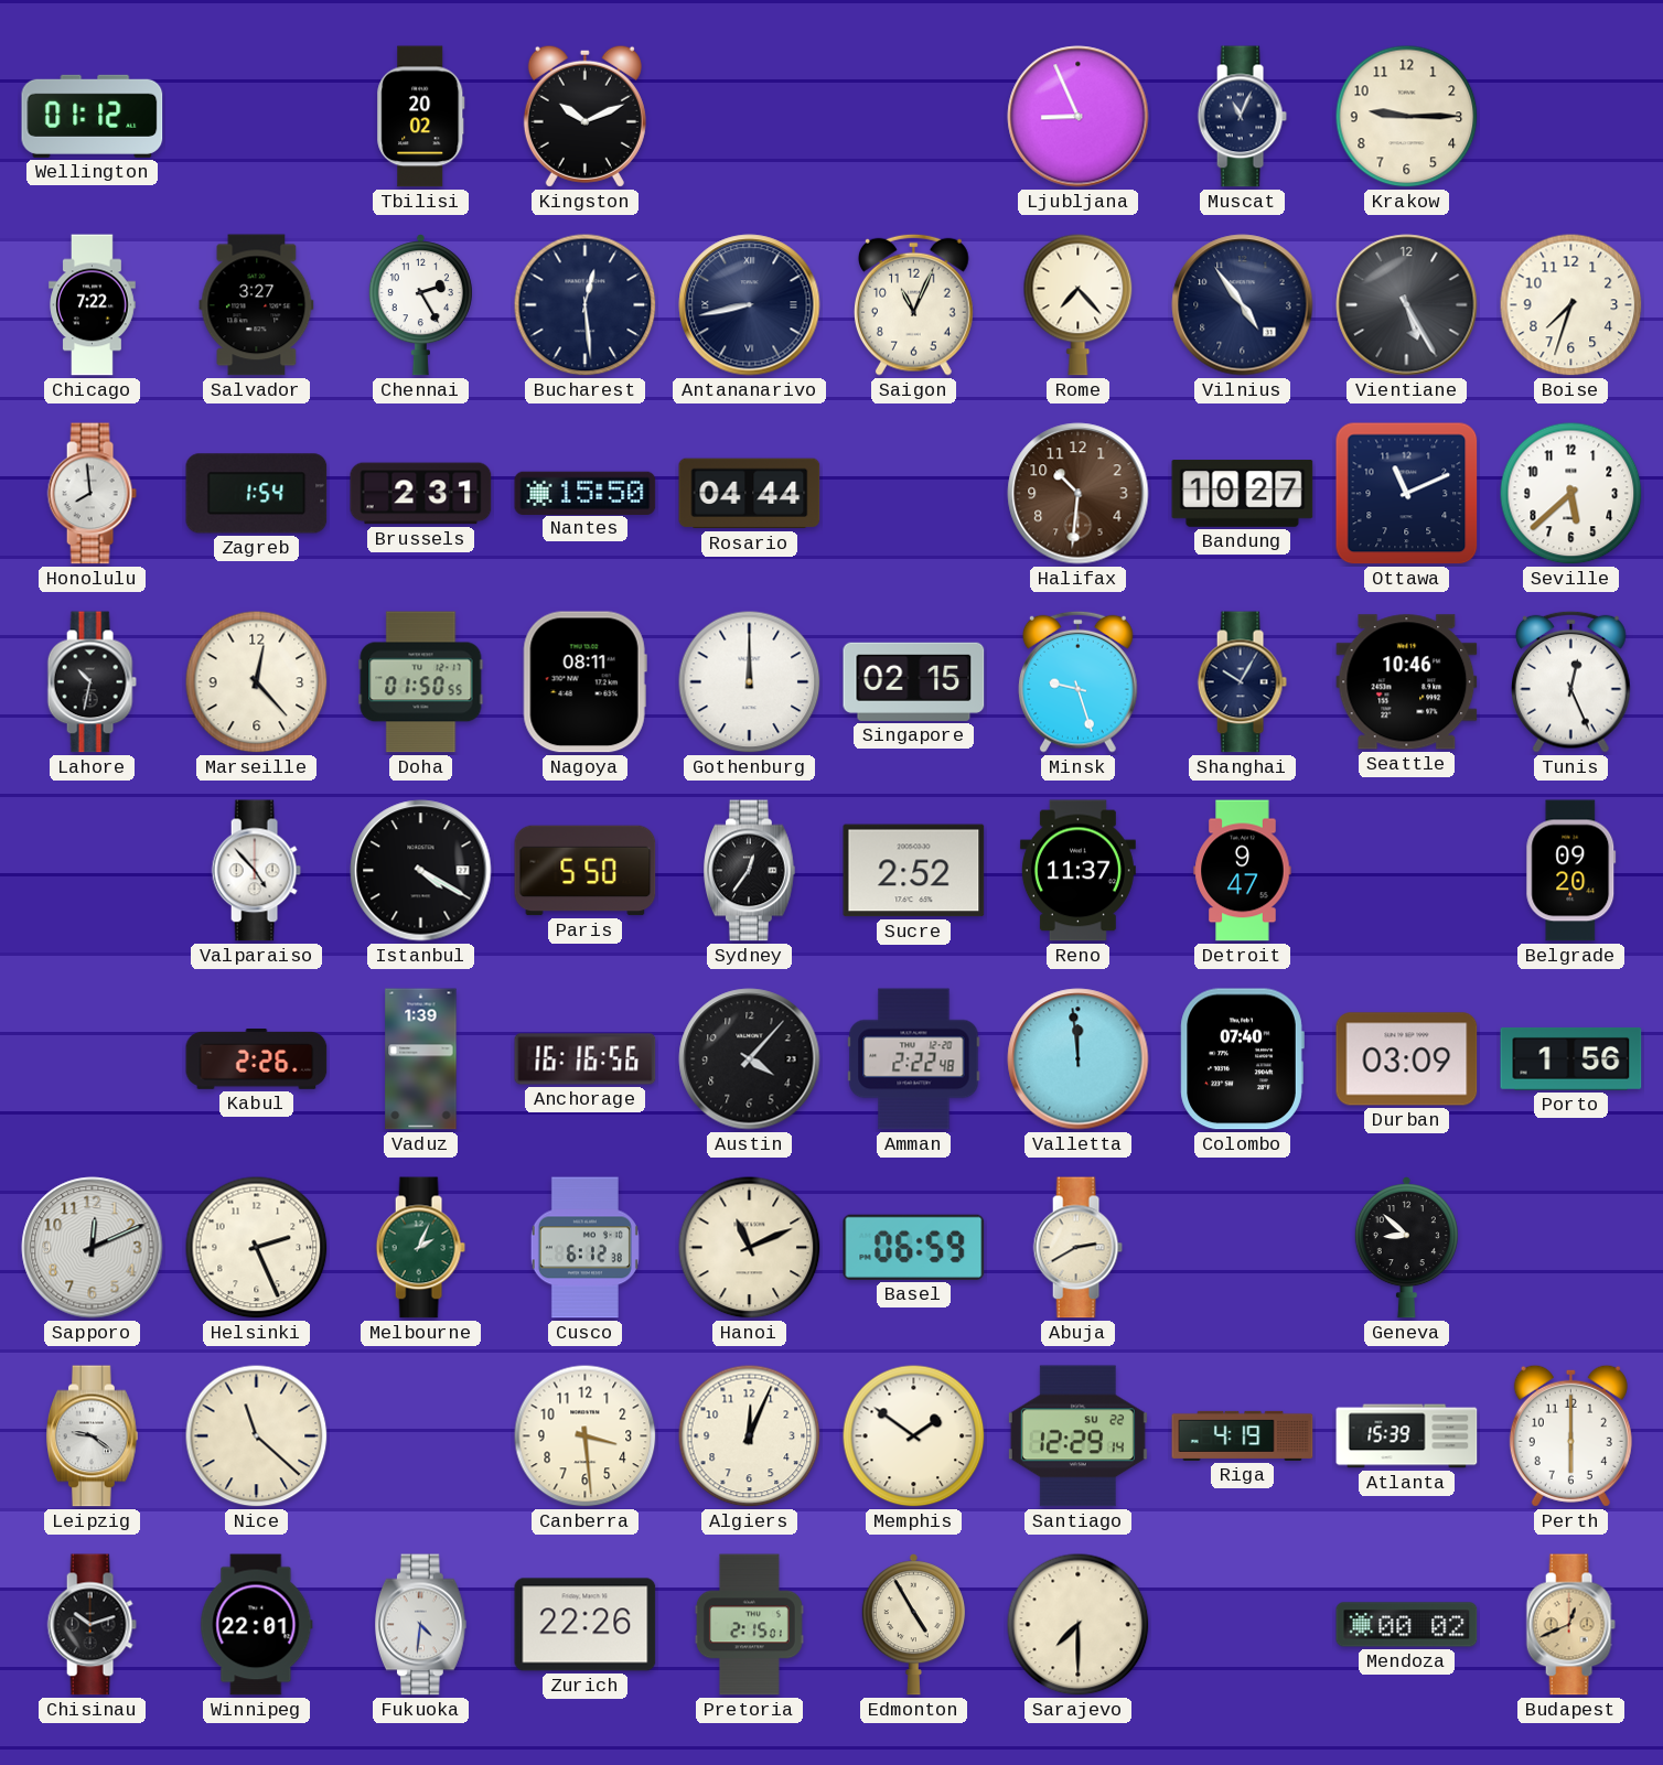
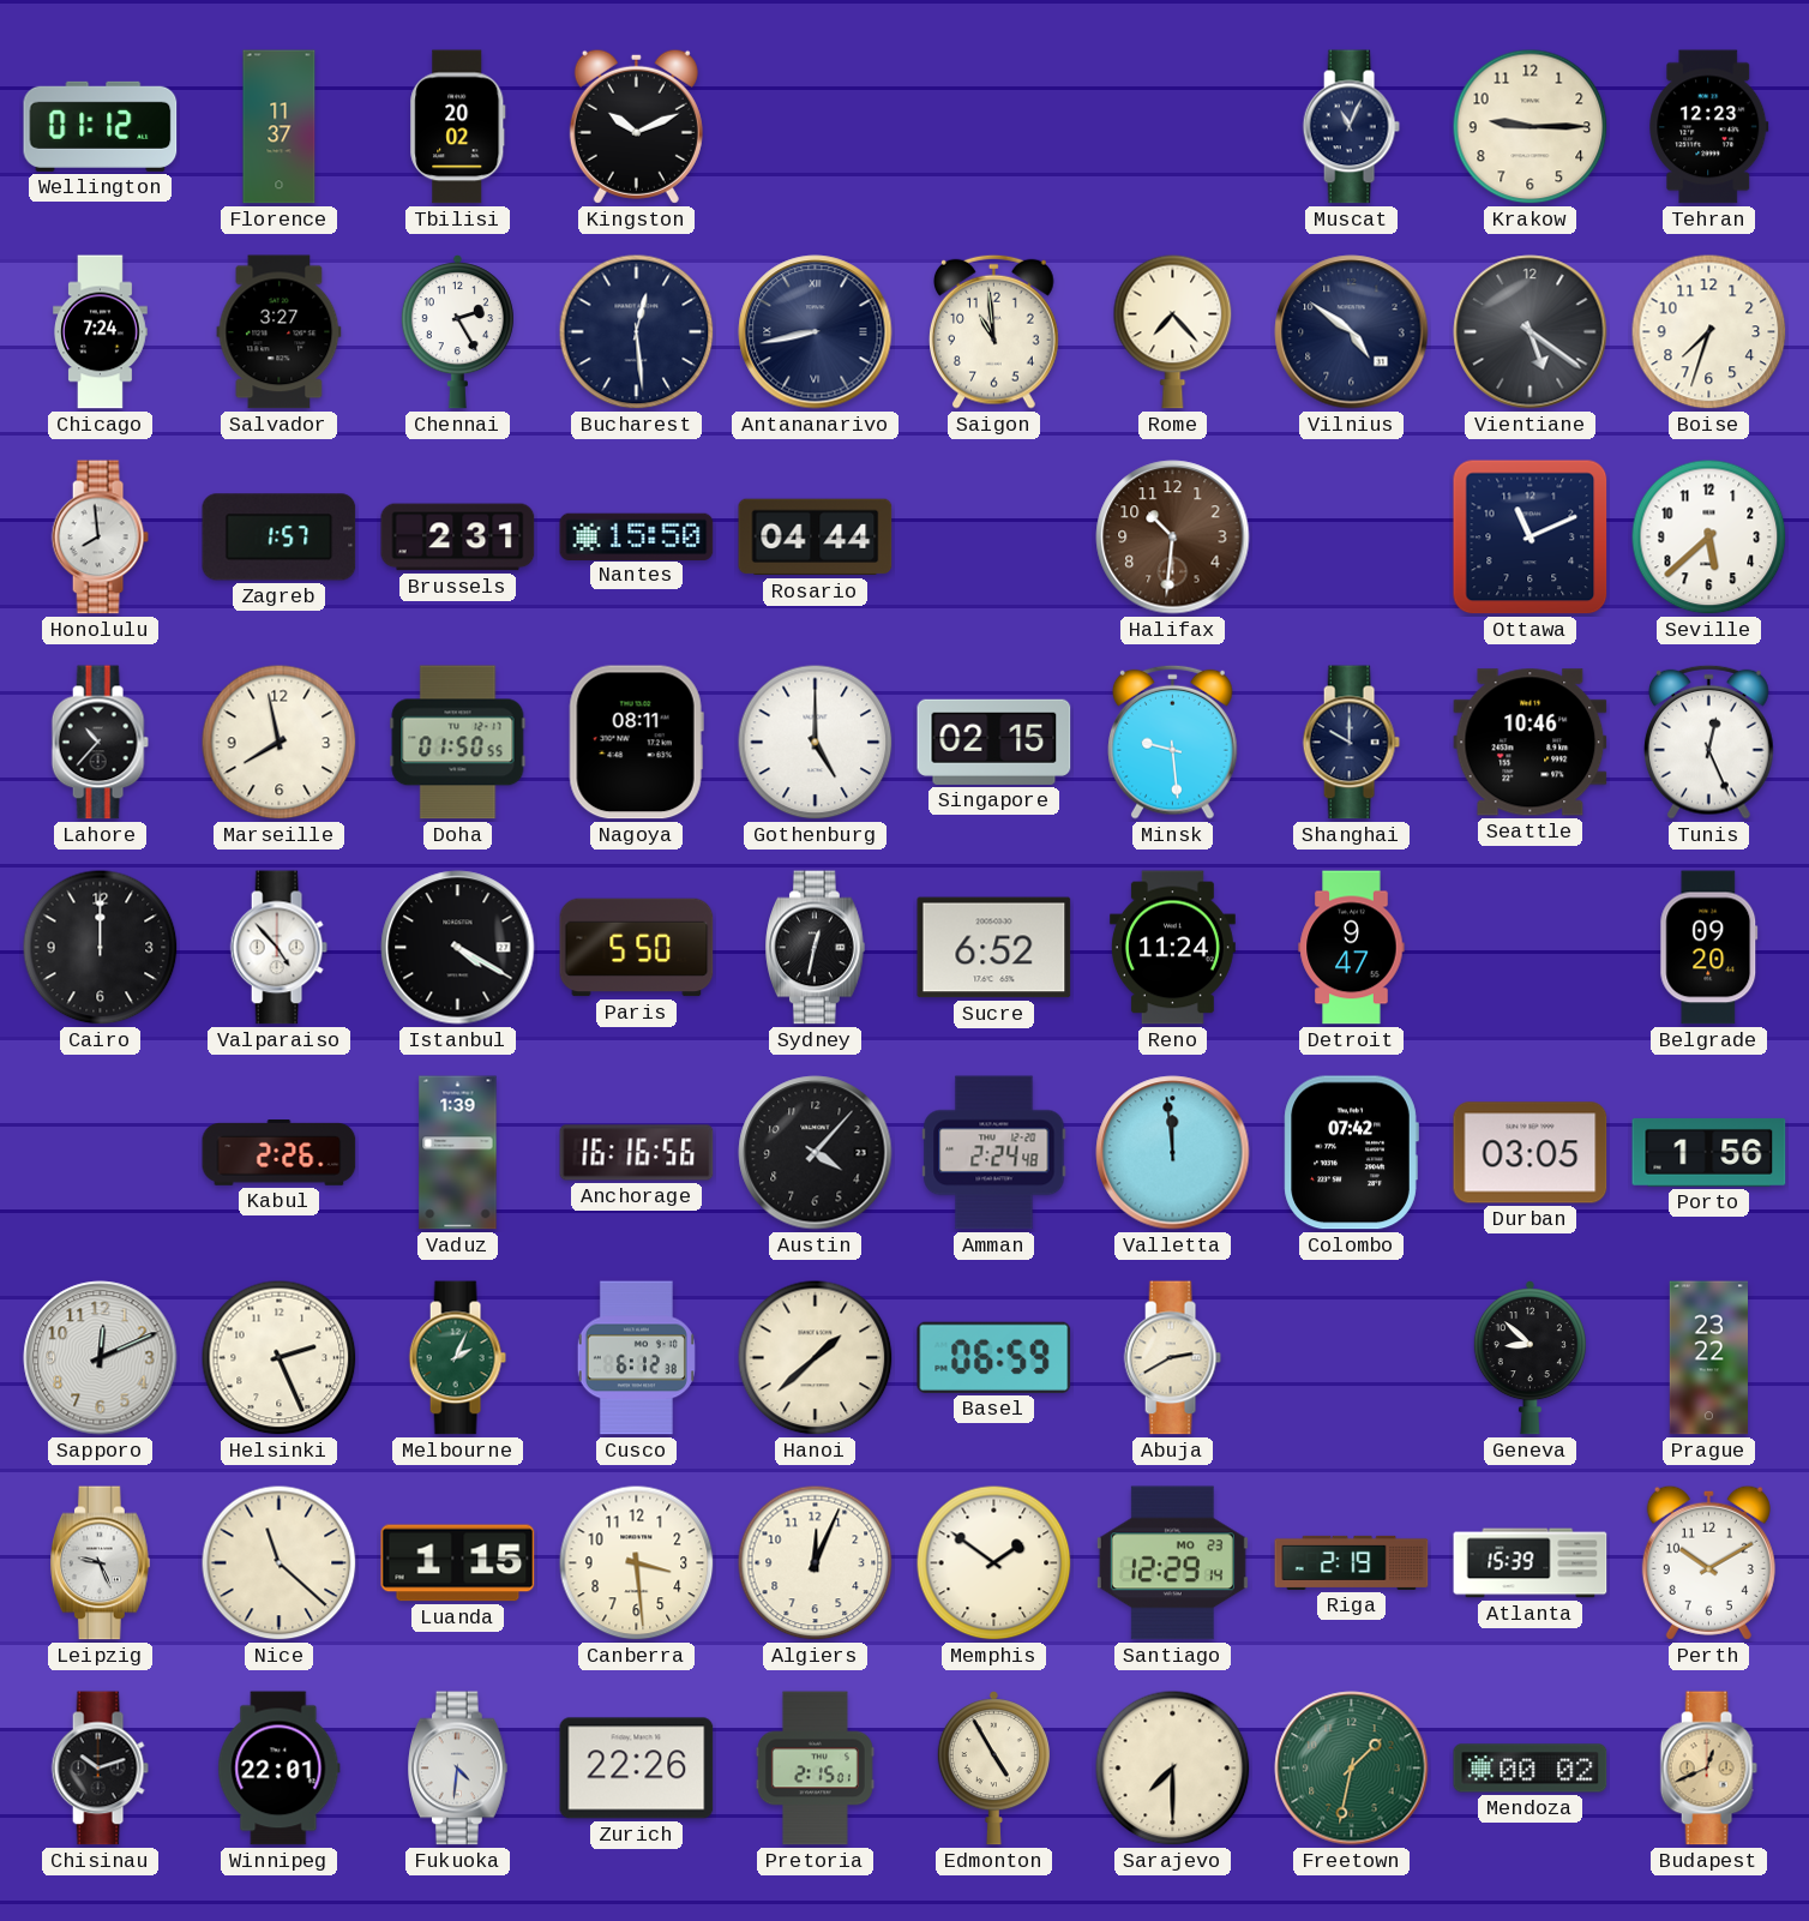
Florence: none -> 11:37 (280, 127)
Ljubljana: 8:56 -> none (1079, 117)
Tehran: none -> 12:23 (1709, 127)
Chicago: 7:22 -> 7:24 (101, 332)
Saigon: 11:04 -> 10:59 (994, 331)
Vilnius: 4:54 -> 4:51 (1352, 332)
Vientiane: 5:25 -> 5:21 (1531, 332)
Zagreb: 1:54 -> 1:57 (280, 538)
Bandung: 10:27 -> none (1243, 494)
Lahore: 10:32 -> 10:37 (100, 743)
Marseille: 12:23 -> 7:58 (280, 743)
Gothenburg: 12:00 -> 5:00 (816, 743)
Minsk: 9:27 -> 9:29 (1173, 742)
Shanghai: 10:05 -> 10:00 (1351, 743)
Cairo: none -> 12:00 (101, 948)
Sydney: 12:36 -> 12:32 (816, 948)
Sucre: 2:52 -> 6:52 (994, 948)
Reno: 11:37 -> 11:24 (1172, 948)
Amman: 2:22 -> 2:24 (994, 1153)
Colombo: 07:40 -> 07:42 (1351, 1153)
Durban: 03:09 -> 03:05 (1531, 1153)
Hanoi: 11:11 -> 1:38 (816, 1358)
Prague: none -> 23:22 (1708, 1358)
Leipzig: 9:21 -> 9:26 (101, 1563)
Luanda: none -> 1:15 (458, 1563)
Santiago date: SU 22 -> MO 23 (1172, 1563)
Riga: 4:19 -> 2:19 (1352, 1562)
Perth: 6:00 -> 10:10 (1708, 1562)
Freetown: none -> 1:32 (1352, 1769)
